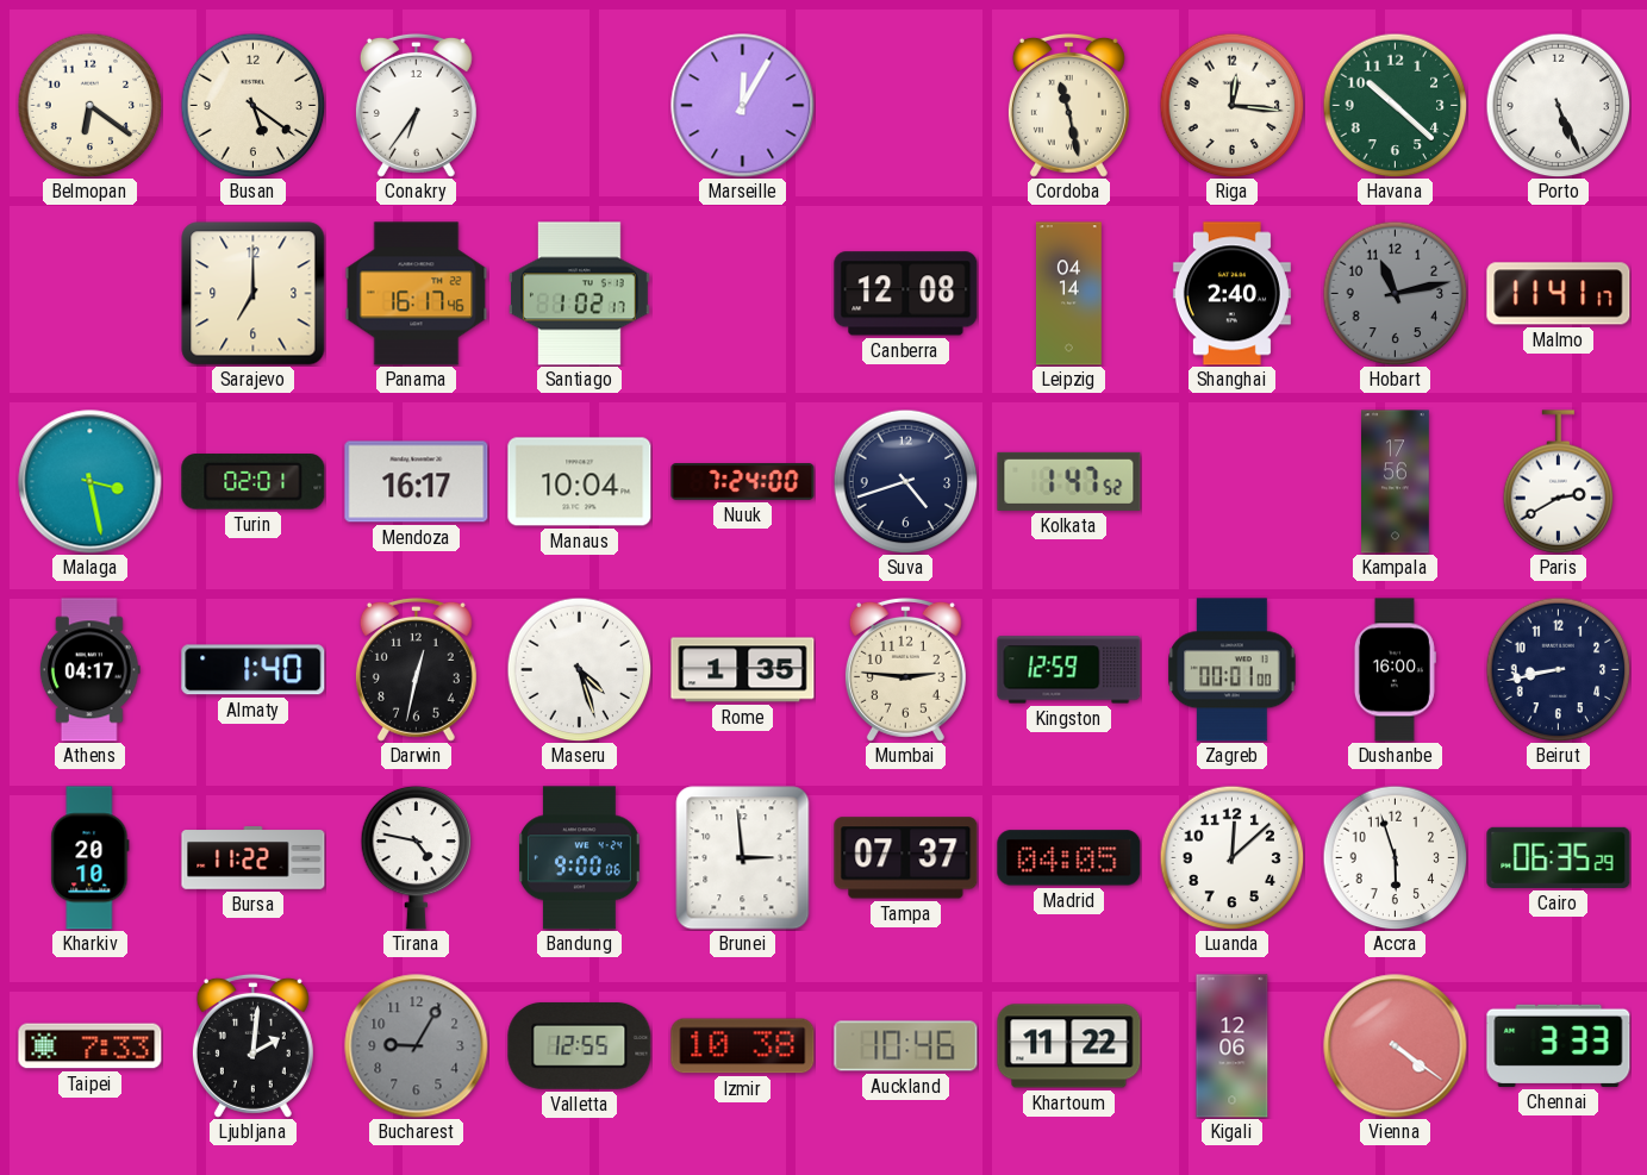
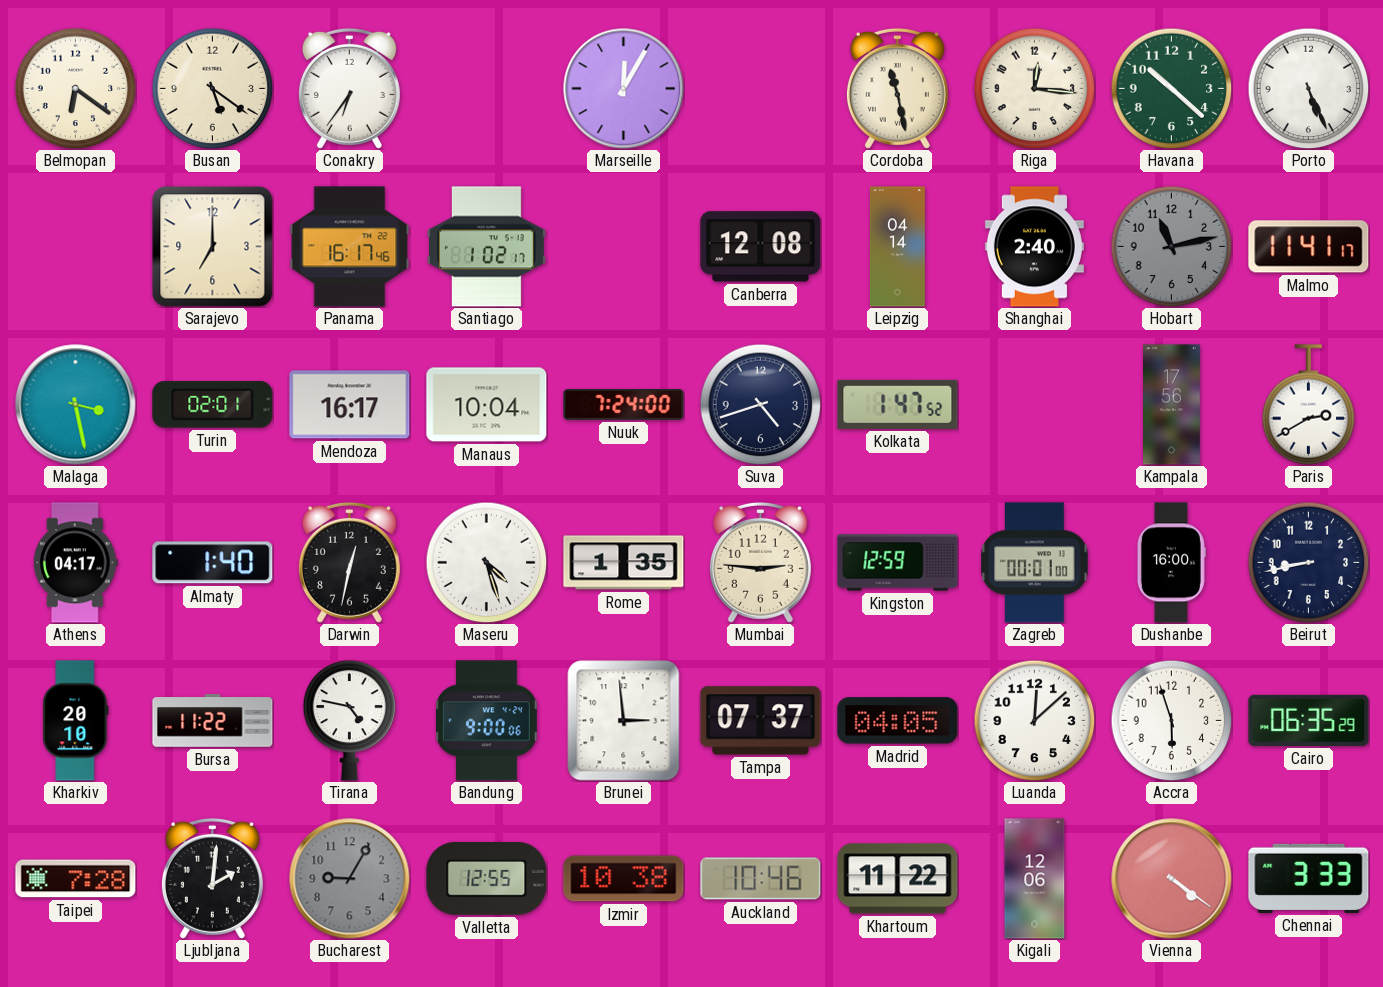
Taipei: 7:33 -> 7:28 (76, 879)
